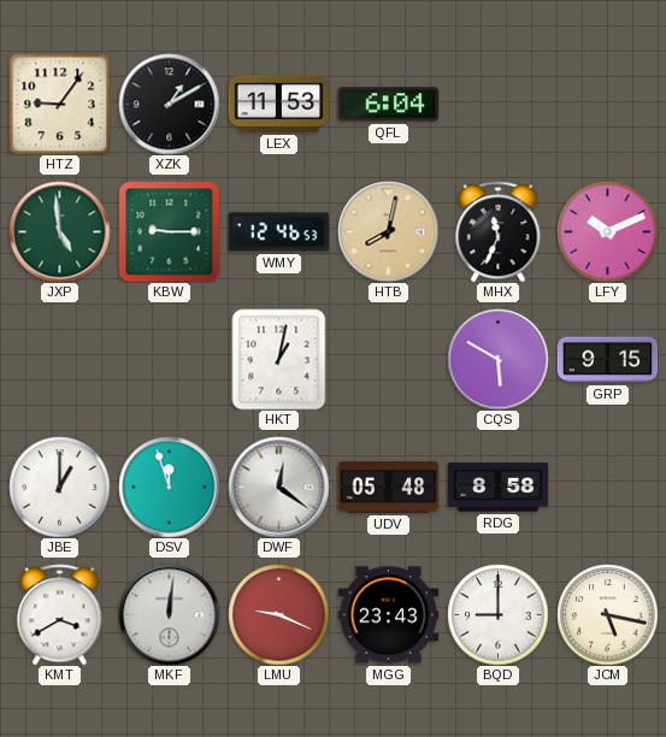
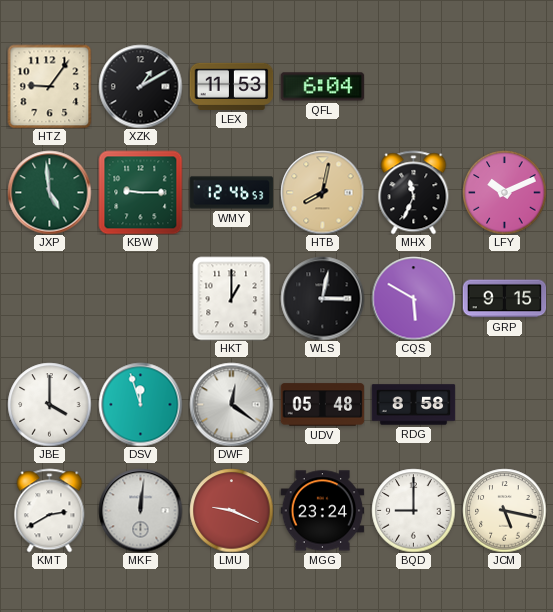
HKT: 1:02 -> 1:00 (232, 298)
WLS: none -> 3:02 (322, 298)
JBE: 1:00 -> 4:00 (49, 404)
KMT: 3:40 -> 2:40 (50, 510)
MGG: 23:43 -> 23:24 (322, 511)
